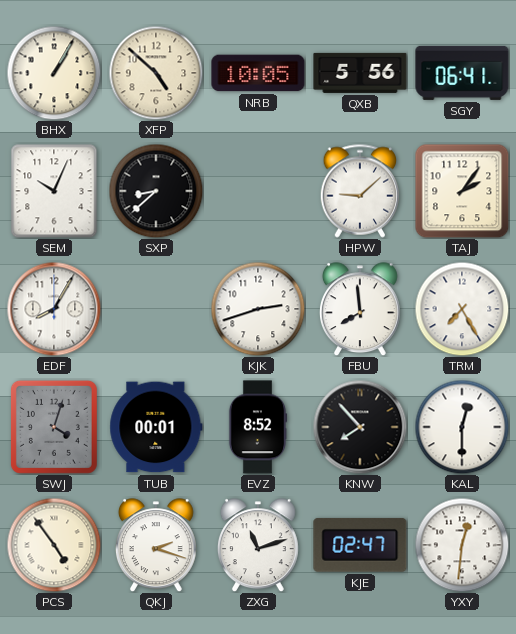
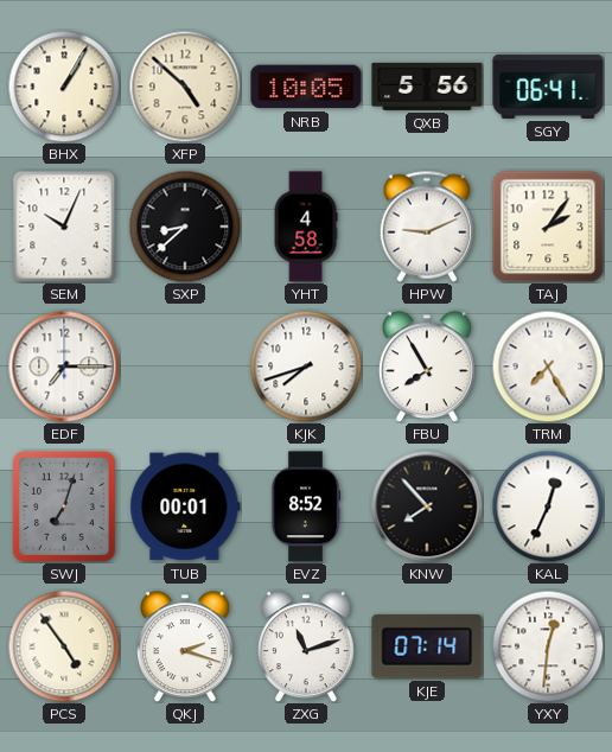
YHT: none -> 4:58 (306, 227)
HPW: 9:08 -> 9:11 (427, 227)
EDF: 8:05 -> 7:15 (64, 367)
KJK: 2:42 -> 7:42 (306, 367)
FBU: 7:59 -> 7:55 (427, 367)
SWJ: 4:03 -> 7:03 (64, 506)
KAL: 12:30 -> 12:34 (548, 506)
KJE: 02:47 -> 07:14 (427, 646)
